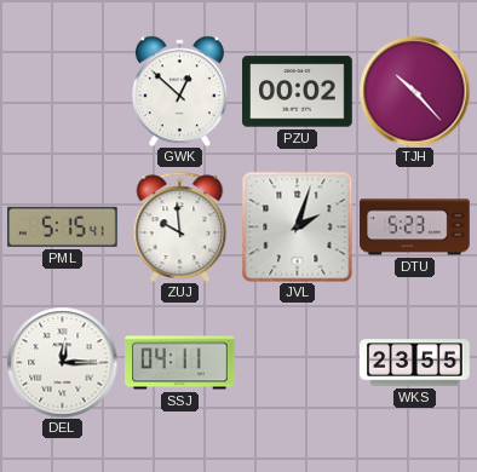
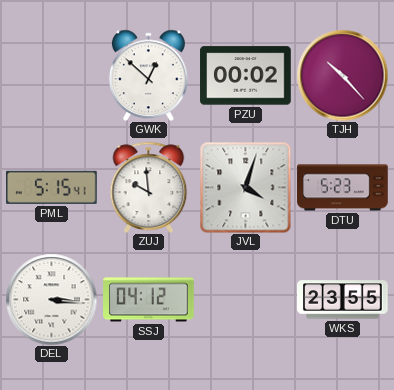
JVL: 2:03 -> 4:03 (245, 187)
DEL: 12:15 -> 3:16 (51, 299)
SSJ: 04:11 -> 04:12 (149, 300)
